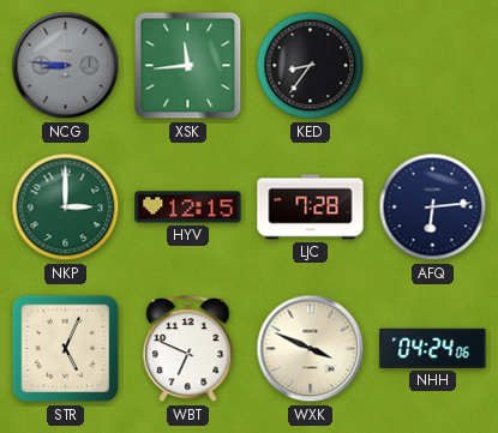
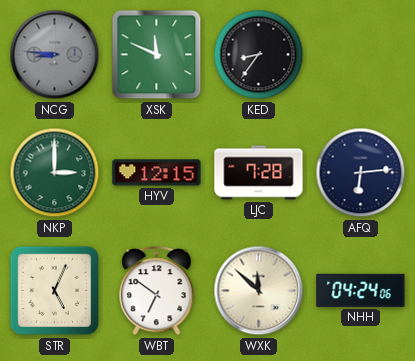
XSK: 11:44 -> 11:49 (157, 55)
WBT: 6:49 -> 6:51 (157, 292)
WXK: 3:49 -> 11:52 (259, 291)
